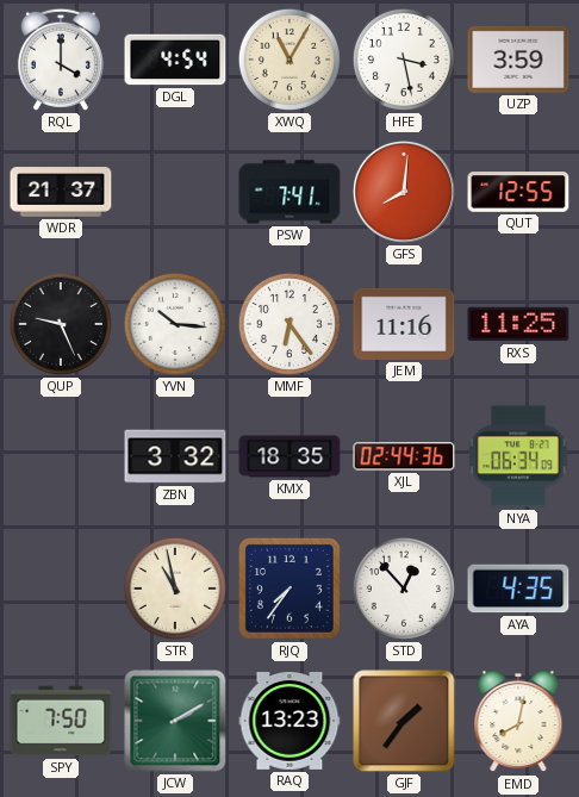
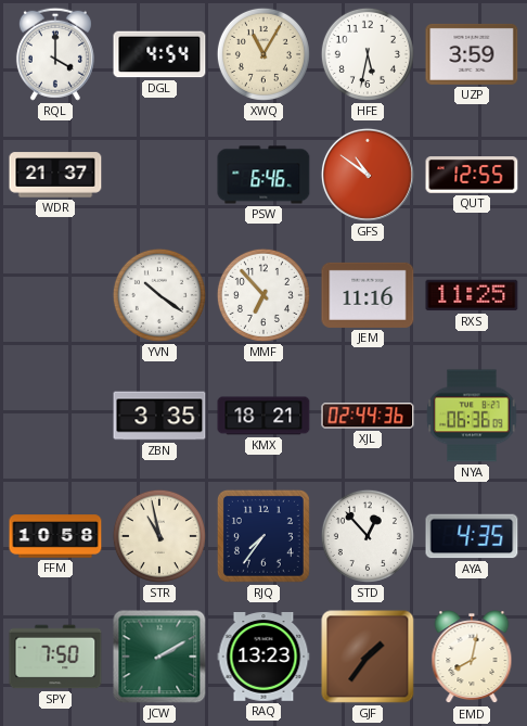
HFE: 3:28 -> 5:32 (368, 54)
PSW: 7:41 -> 6:46 (263, 175)
GFS: 8:01 -> 10:51 (368, 175)
QUP: 9:26 -> none (61, 324)
YVN: 10:16 -> 10:21 (159, 295)
MMF: 6:24 -> 6:53 (263, 295)
ZBN: 3:32 -> 3:35 (159, 416)
KMX: 18:35 -> 18:21 (263, 416)
NYA: 06:34 -> 06:36 (472, 416)
FFM: none -> 10:58 (55, 536)
